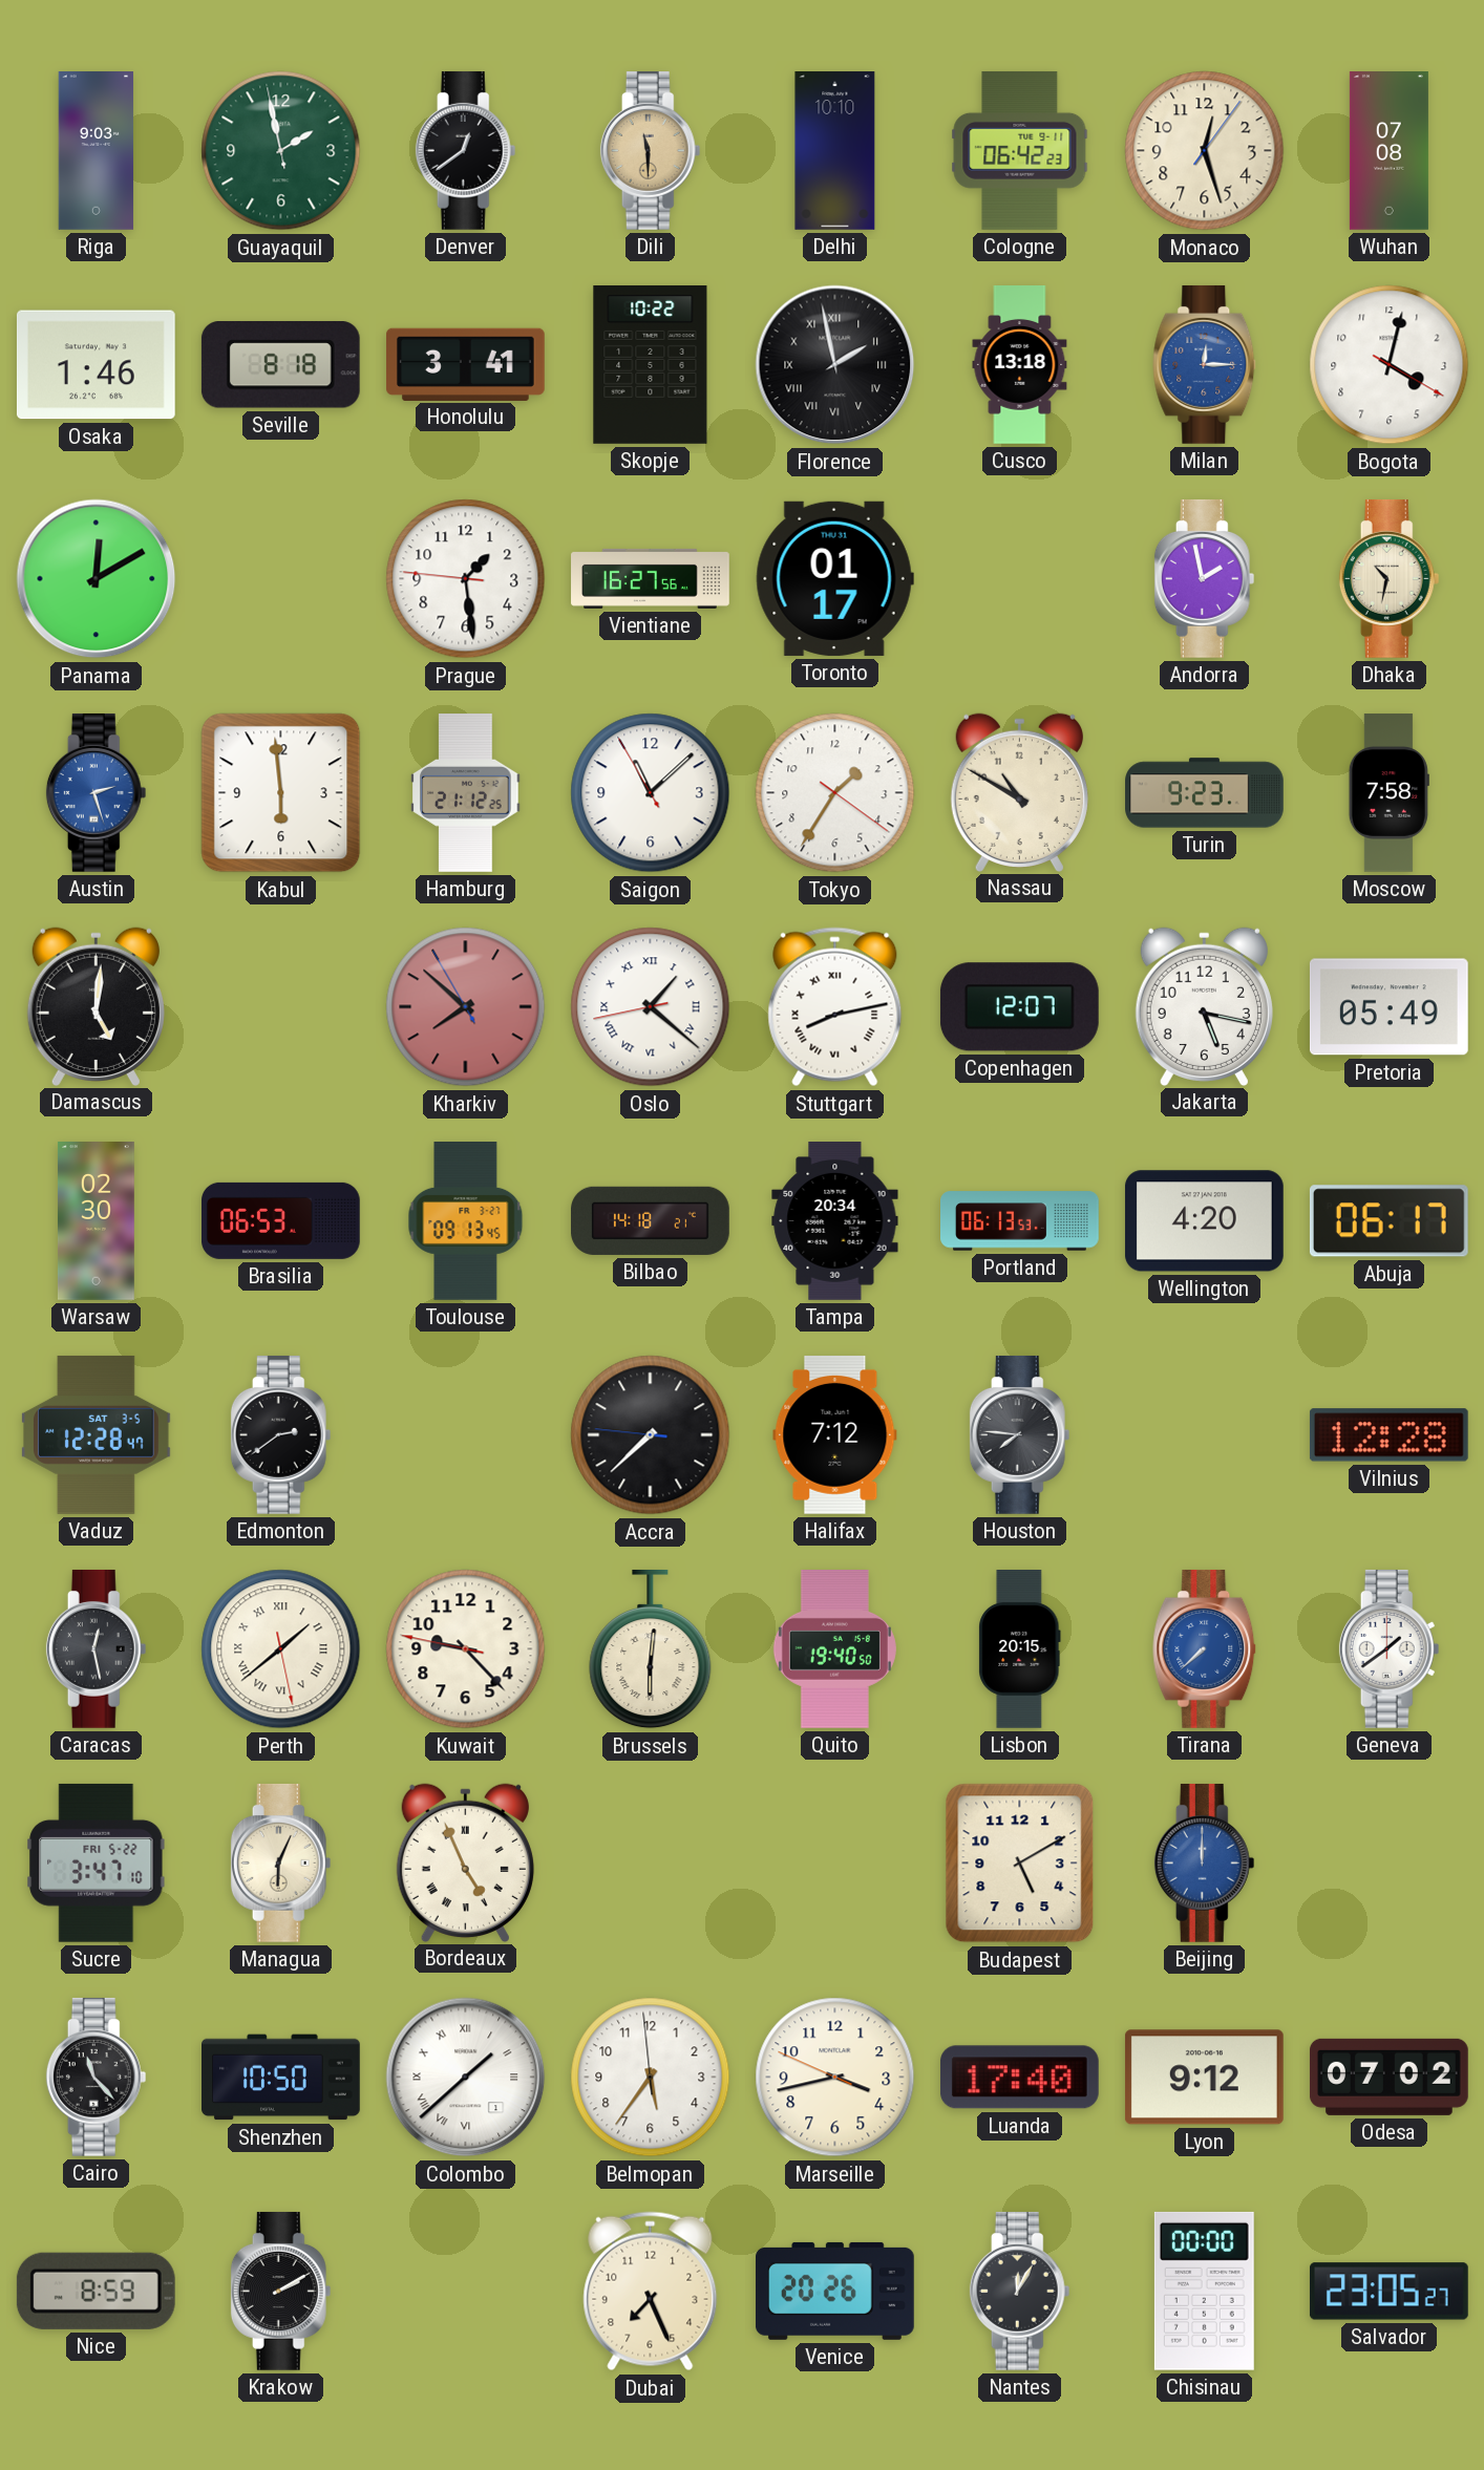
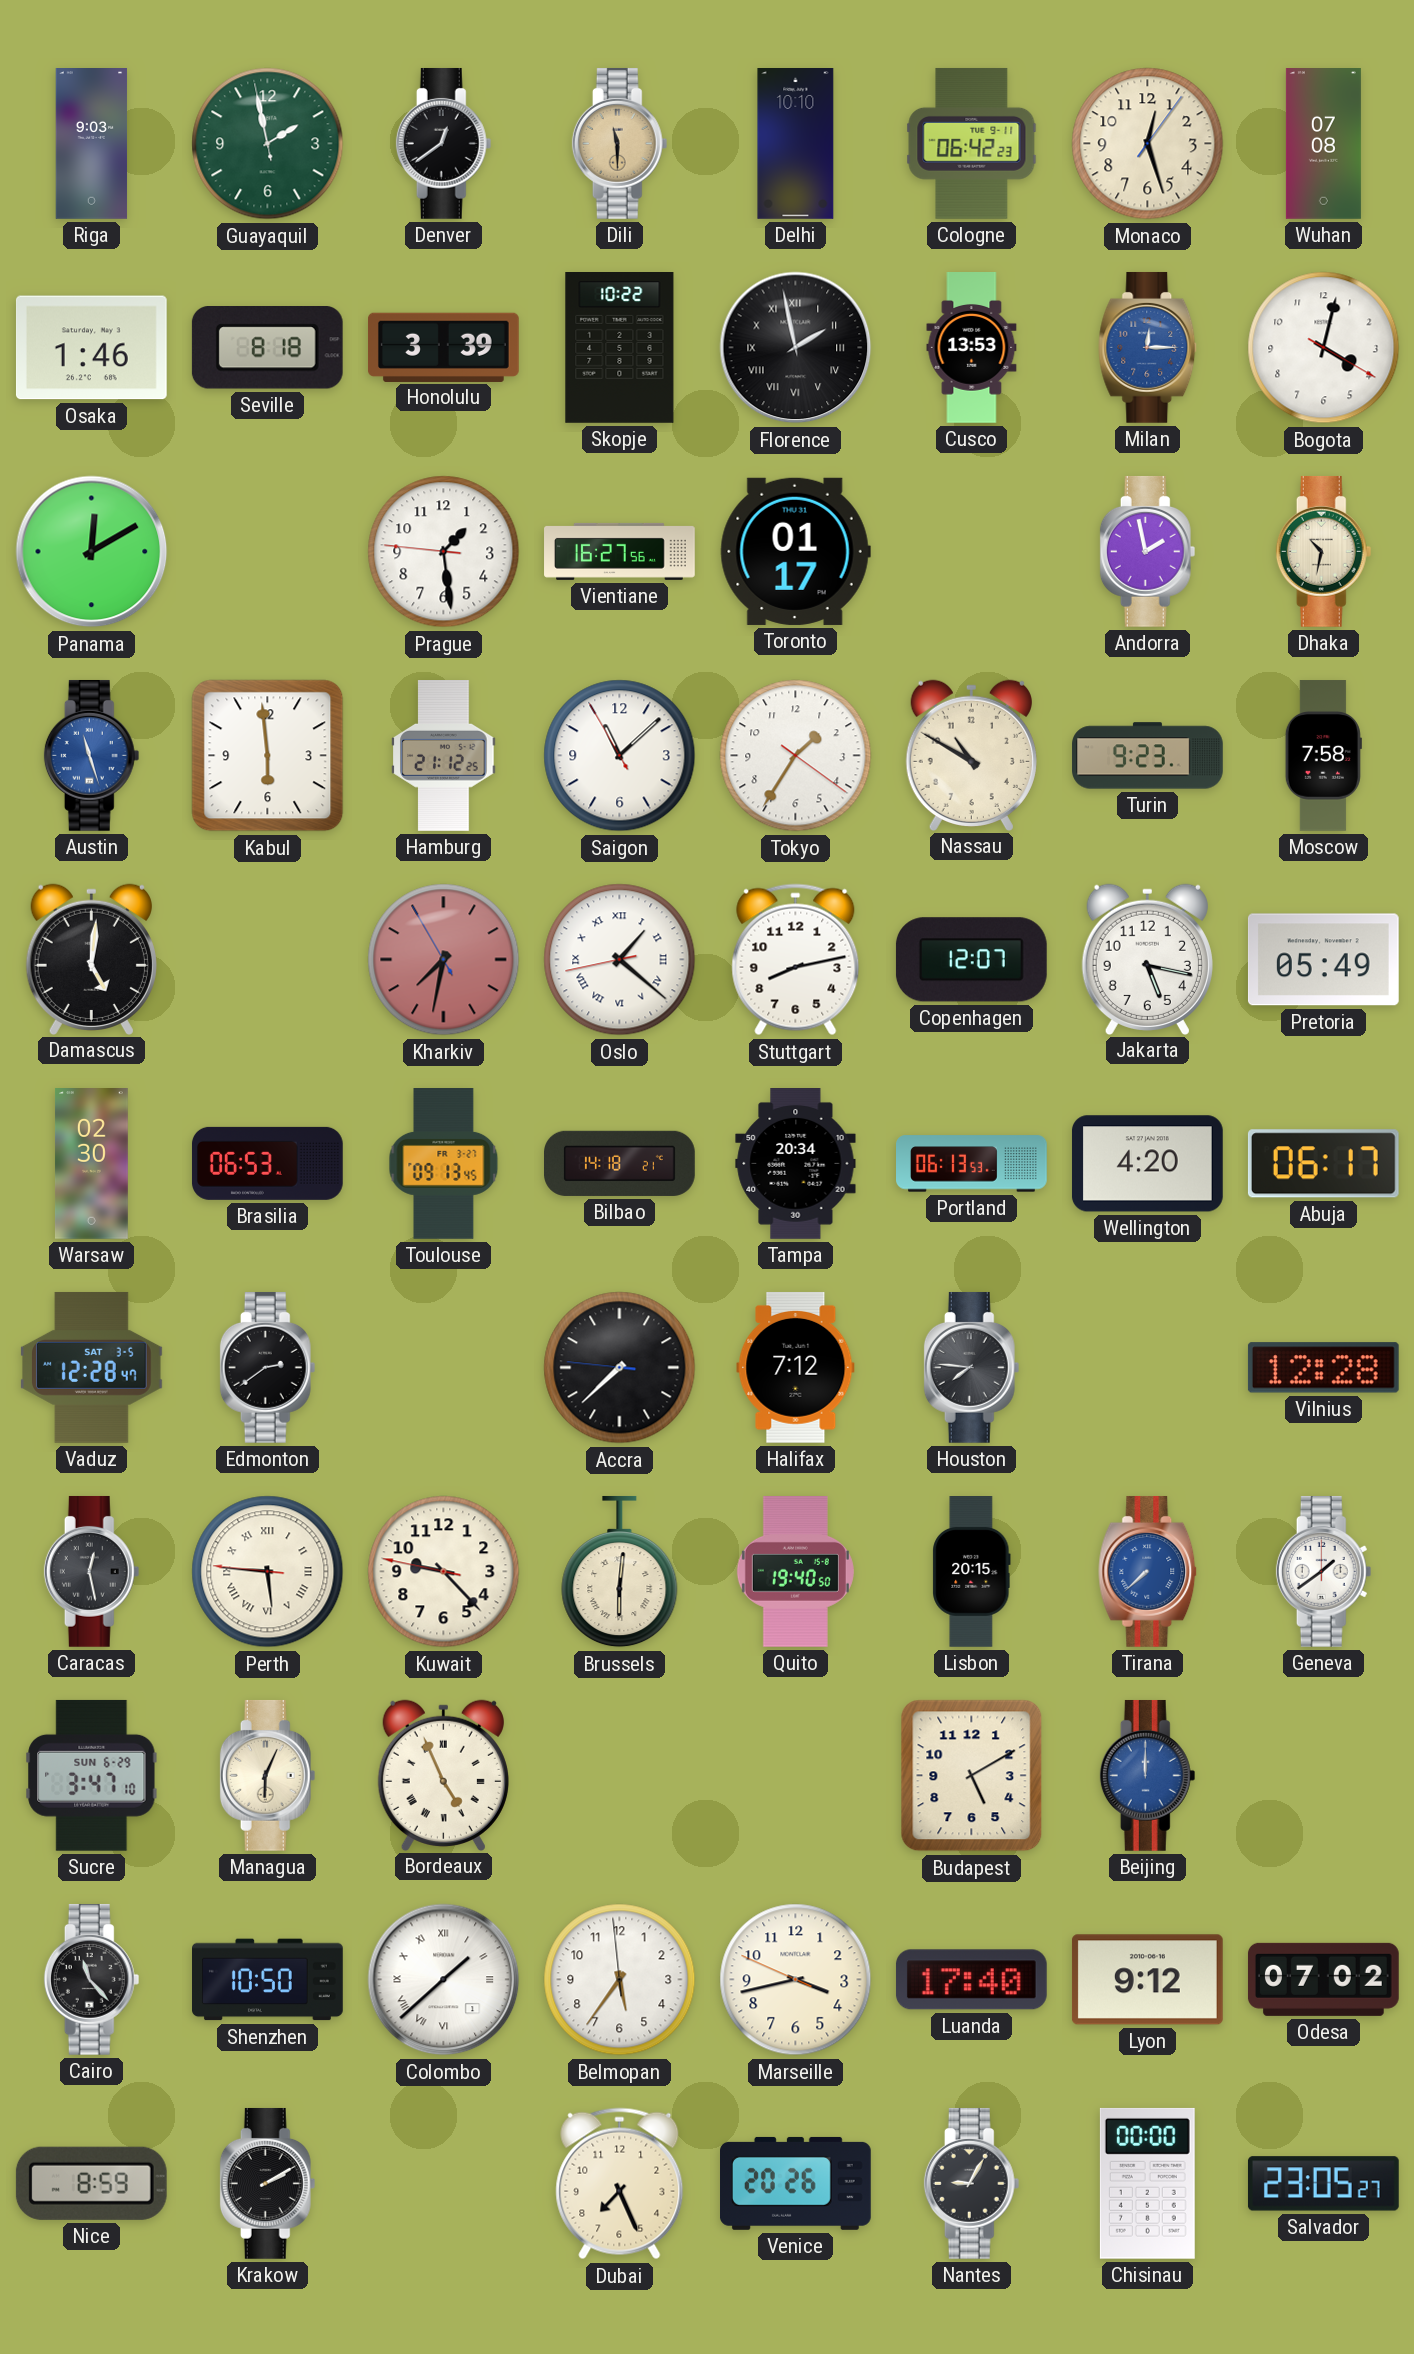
Honolulu: 3:41 -> 3:39 (444, 347)
Cusco: 13:18 -> 13:53 (972, 348)
Austin: 2:27 -> 11:27 (92, 756)
Kharkiv: 7:51 -> 7:31 (444, 960)
Stuttgart numerals: Roman -> Arabic (796, 960)
Perth: 1:38 -> 5:45 (268, 1572)
Sucre date: FRI 5-22 -> SUN 6-29 (92, 1775)
Nantes: 12:05 -> 9:05 (972, 2184)
